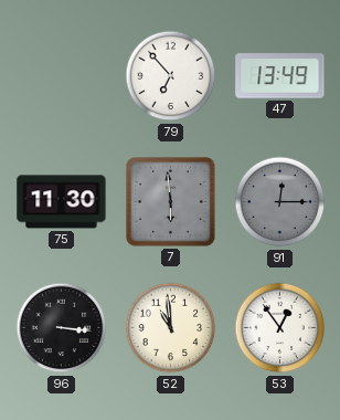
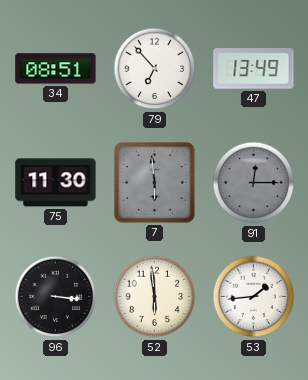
34: none -> 08:51 (56, 69)
52: 10:59 -> 5:59 (155, 297)
53: 12:54 -> 1:44 (254, 297)
